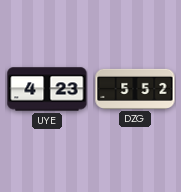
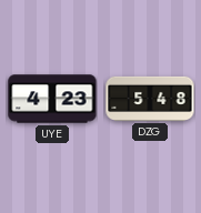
DZG: 5:52 -> 5:48 (150, 99)
